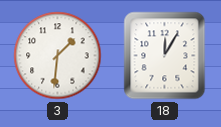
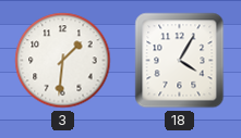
18: 12:05 -> 4:05 (180, 61)
